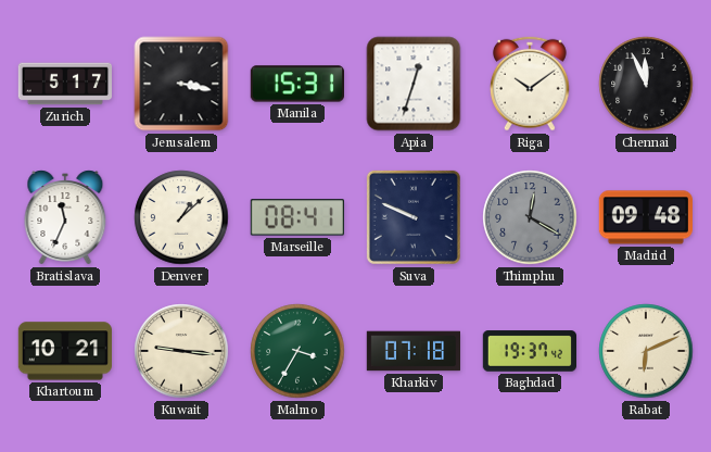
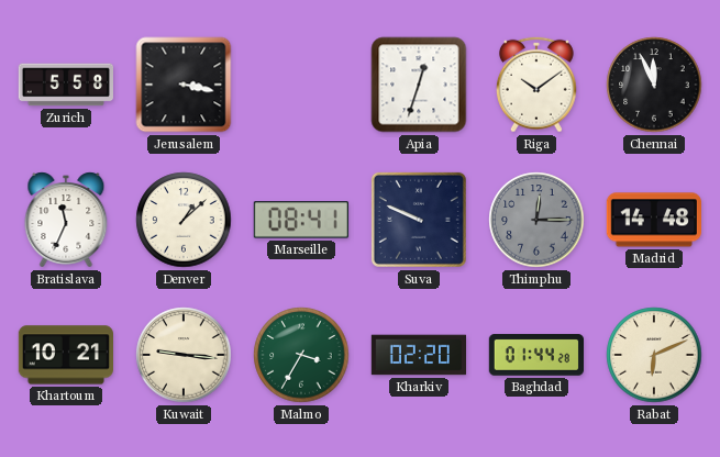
Zurich: 5:17 -> 5:58 (66, 85)
Manila: 15:31 -> none (296, 84)
Thimphu: 12:20 -> 12:15 (536, 220)
Madrid: 09:48 -> 14:48 (653, 220)
Kharkiv: 07:18 -> 02:20 (418, 355)
Baghdad: 19:37 -> 01:44 (535, 355)
